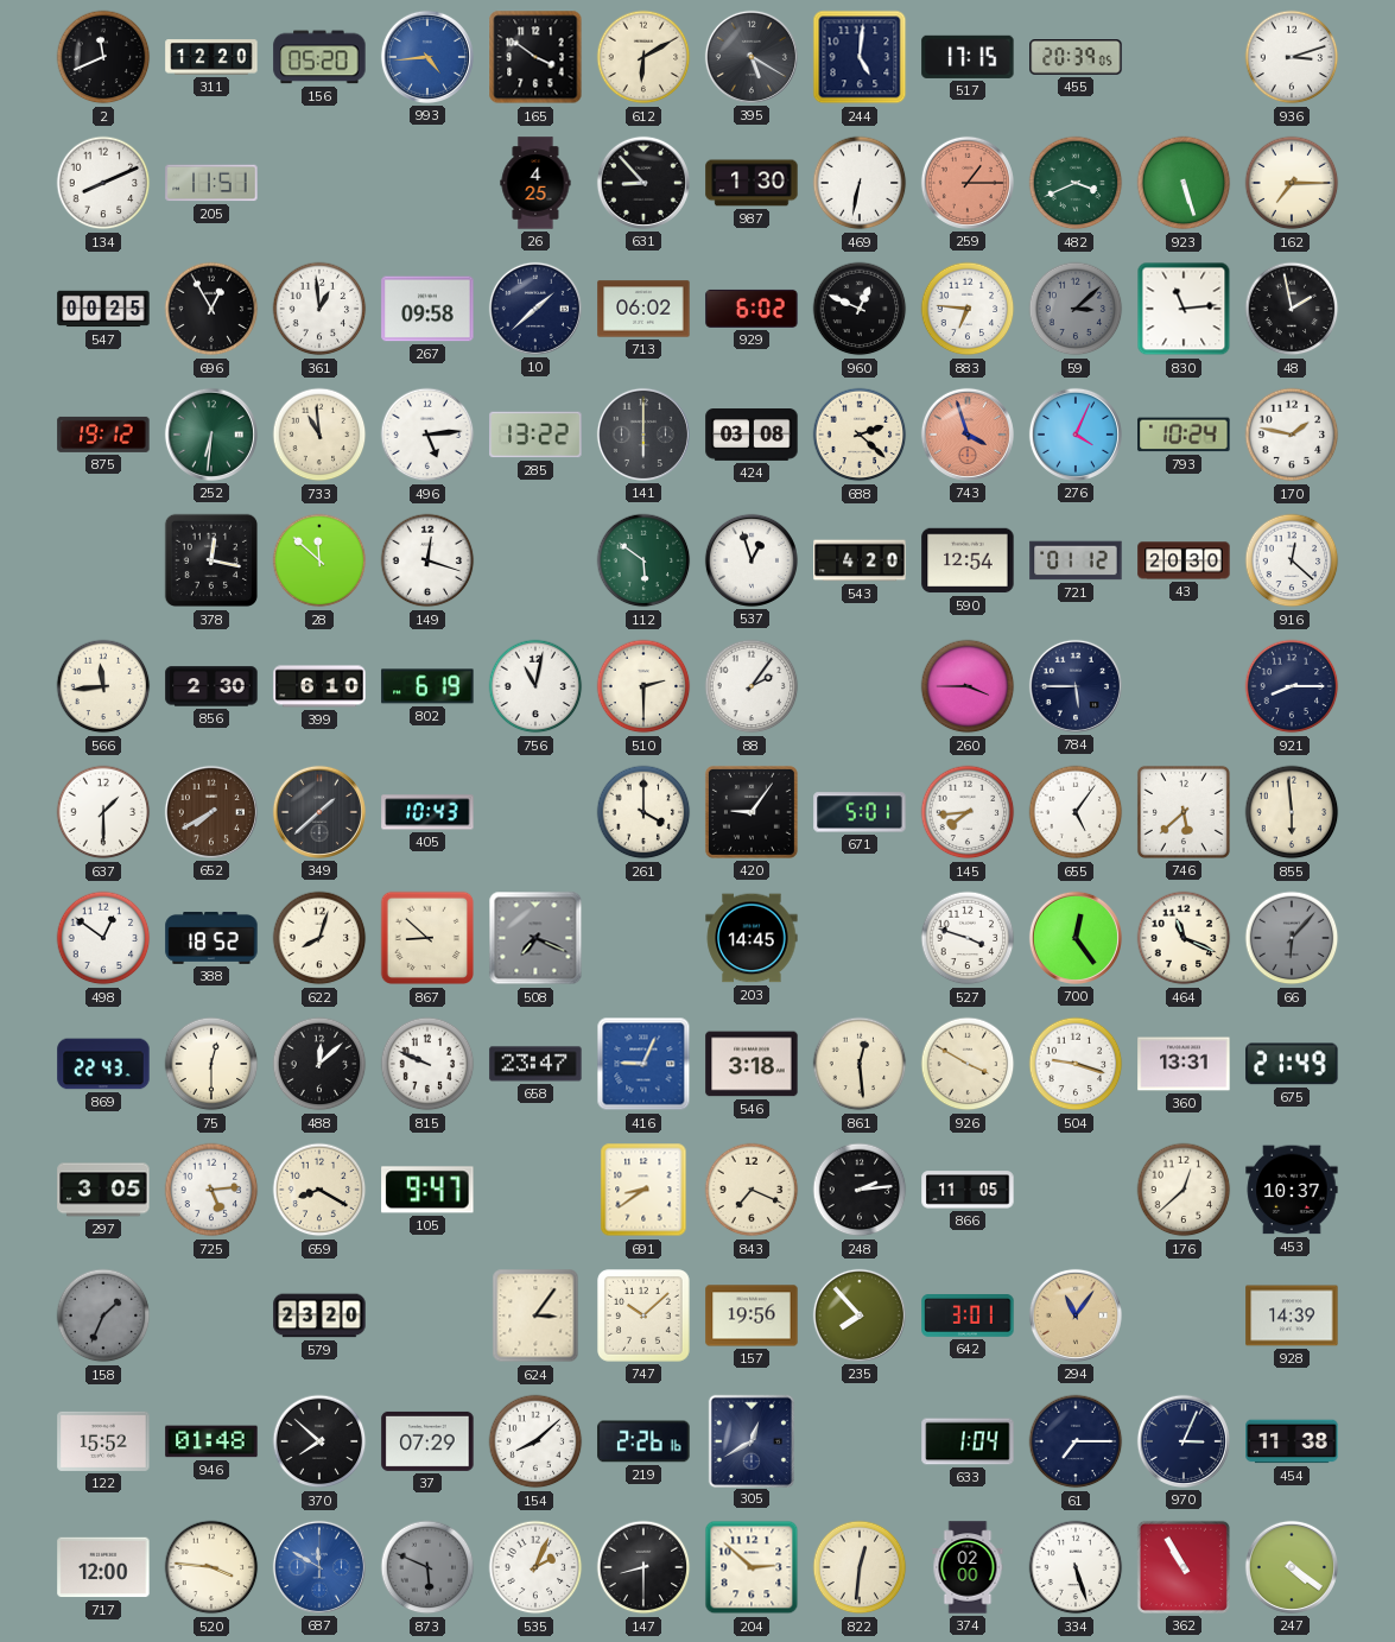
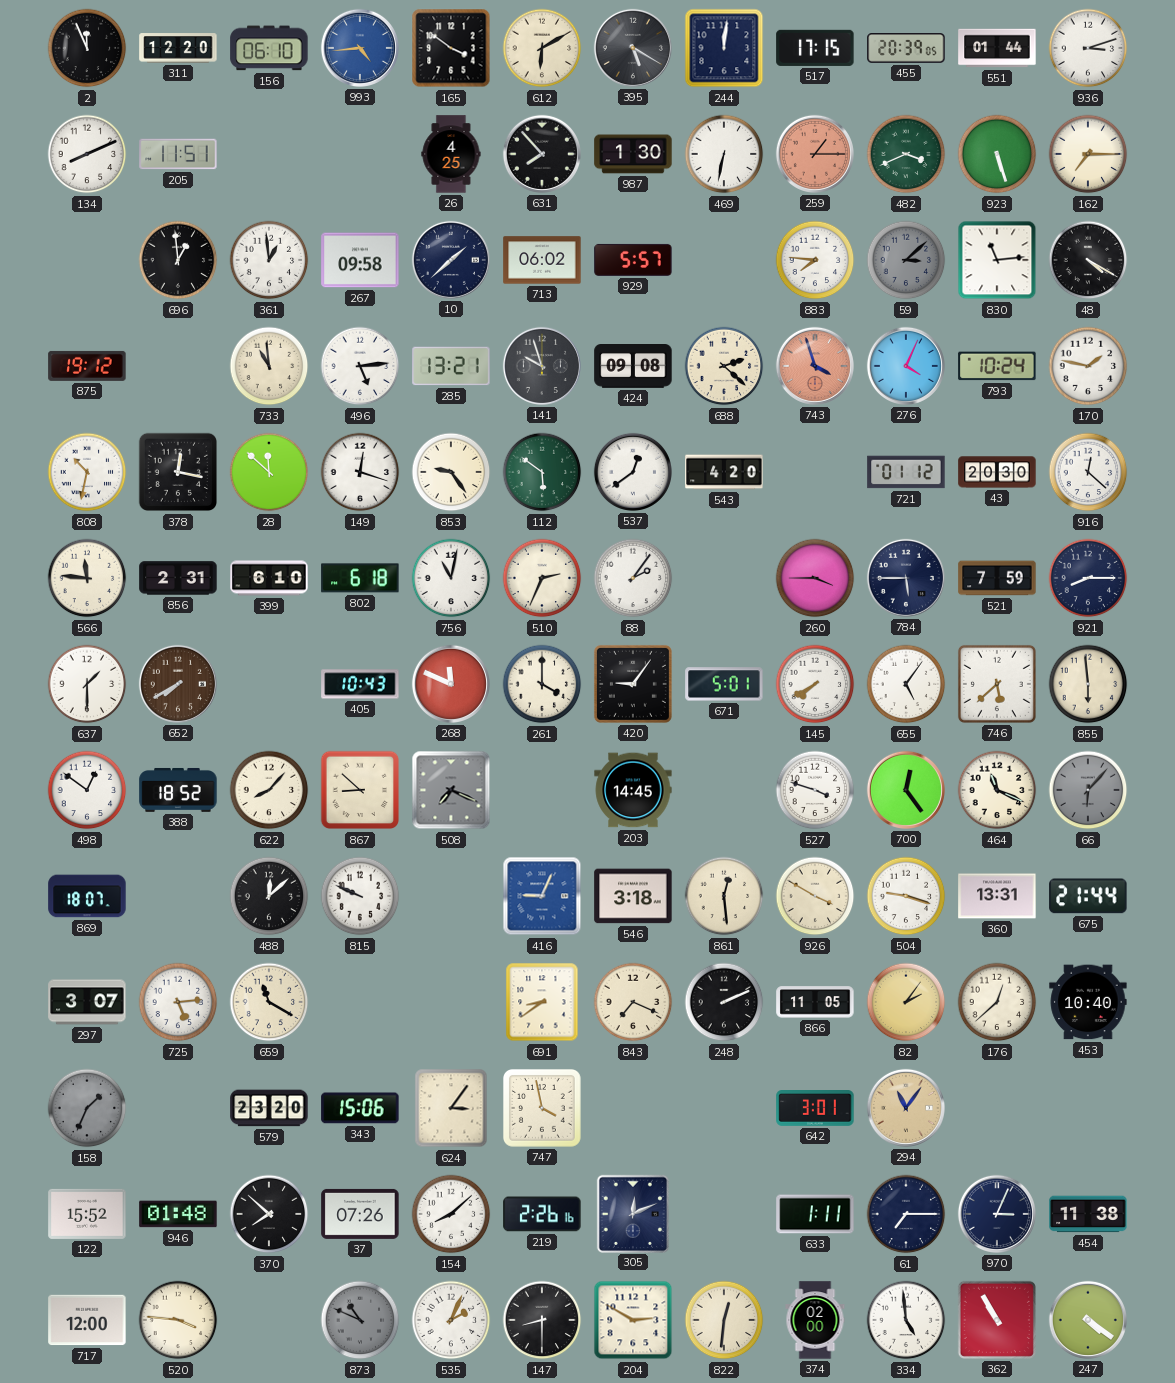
2: 11:41 -> 11:56 (87, 48)
156: 05:20 -> 06:10 (269, 48)
244: 5:01 -> 12:01 (724, 48)
551: none -> 01:44 (997, 48)
631: 8:53 -> 7:53 (542, 154)
547: 00:25 -> none (103, 309)
696: 12:55 -> 12:59 (178, 260)
929: 6:02 -> 5:57 (633, 260)
960: 12:49 -> none (860, 309)
883: 6:46 -> 7:46 (815, 260)
48: 1:58 -> 4:20 (1088, 260)
252: 6:31 -> none (211, 435)
285: 13:22 -> 13:21 (451, 366)
141: 6:00 -> 9:57 (542, 366)
424: 03:08 -> 09:08 (633, 367)
808: none -> 10:32 (87, 472)
853: none -> 9:24 (451, 472)
537: 12:57 -> 12:39 (633, 472)
590: 12:54 -> none (968, 560)
566: 11:44 -> 11:46 (87, 578)
856: 2:30 -> 2:31 (178, 578)
802: 6:19 -> 6:18 (360, 578)
510: 2:30 -> 2:34 (542, 578)
521: none -> 7:59 (997, 578)
349: 1:38 -> none (319, 812)
268: none -> 11:49 (451, 684)
145: 7:44 -> 7:40 (815, 684)
622: 8:03 -> 8:07 (269, 790)
869: 22:43 -> 18:07 (87, 896)
75: 12:30 -> none (211, 1064)
658: 23:47 -> none (535, 1064)
675: 21:49 -> 21:44 (1088, 896)
297: 3:05 -> 3:07 (87, 1002)
659: 8:20 -> 11:20 (269, 1002)
105: 9:47 -> none (427, 1190)
248: 2:14 -> 2:11 (724, 1002)
82: none -> 2:06 (906, 1002)
453: 10:37 -> 10:40 (1088, 1002)
343: none -> 15:06 (360, 1108)
747: 10:08 -> 3:58 (543, 1109)
157: 19:56 -> none (752, 1315)
235: 7:53 -> none (860, 1315)
928: 14:39 -> none (1292, 1315)
37: 07:29 -> 07:26 (360, 1214)
305: 12:40 -> 12:11 (632, 1213)
633: 1:04 -> 1:11 (815, 1214)
687: 11:50 -> none (319, 1567)
873: 5:49 -> 10:49 (360, 1320)
204: 2:52 -> 2:50 (633, 1320)
334: 5:27 -> 4:59 (906, 1320)
